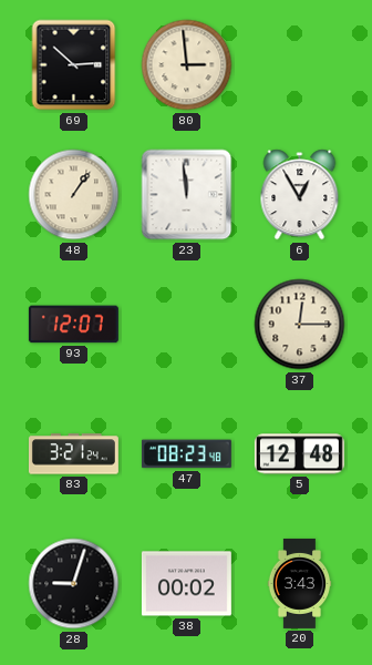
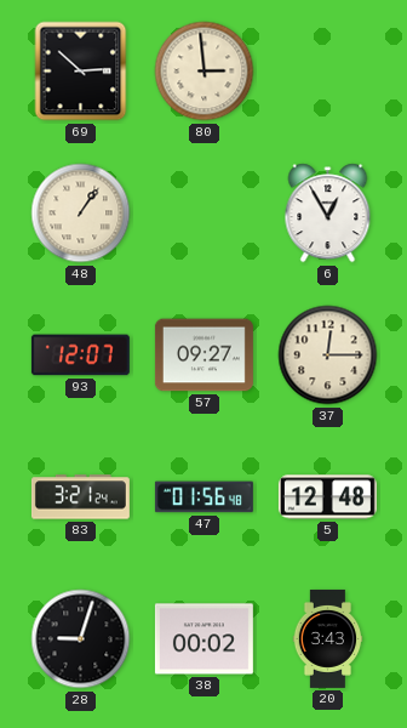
23: 11:59 -> none (187, 195)
57: none -> 09:27 (203, 356)
47: 08:23 -> 01:56 (203, 497)
